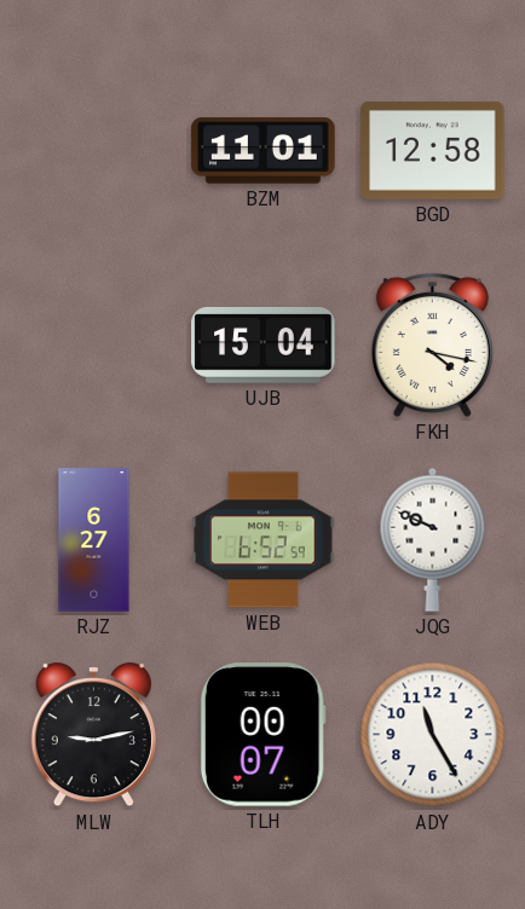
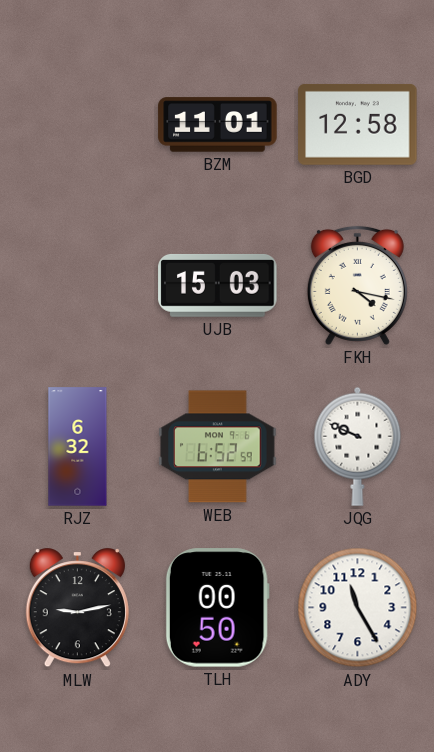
UJB: 15:04 -> 15:03 (218, 285)
RJZ: 6:27 -> 6:32 (78, 447)
TLH: 00:07 -> 00:50 (217, 608)
